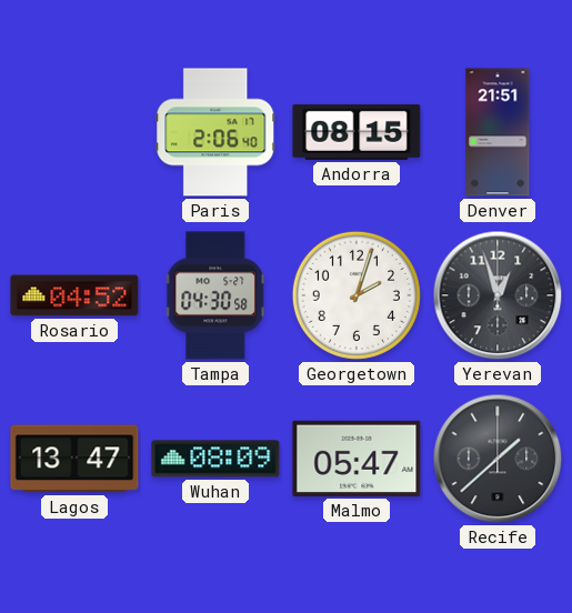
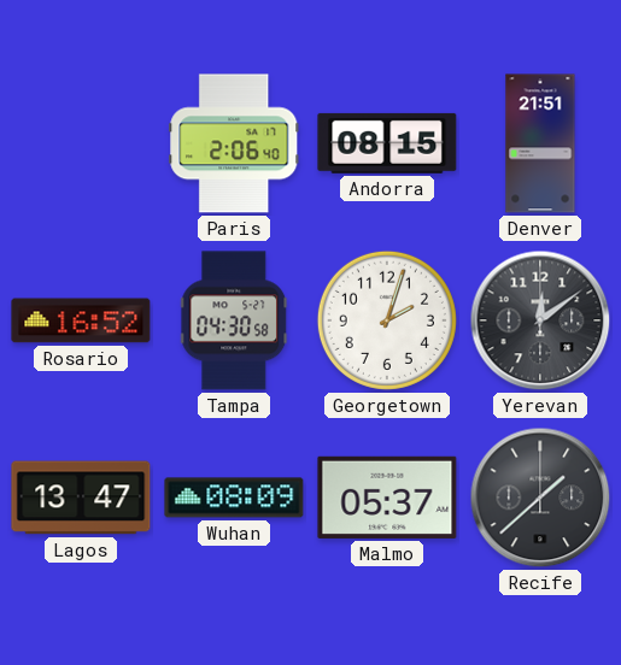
Rosario: 04:52 -> 16:52 (81, 320)
Yerevan: 12:57 -> 12:09 (540, 320)
Malmo: 05:47 -> 05:37 (387, 498)
